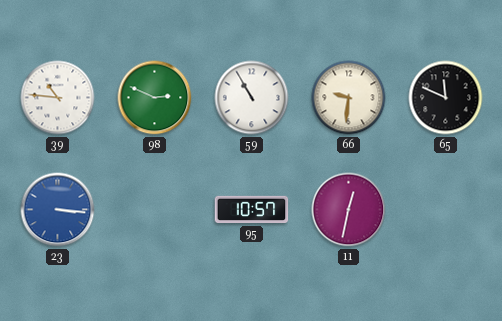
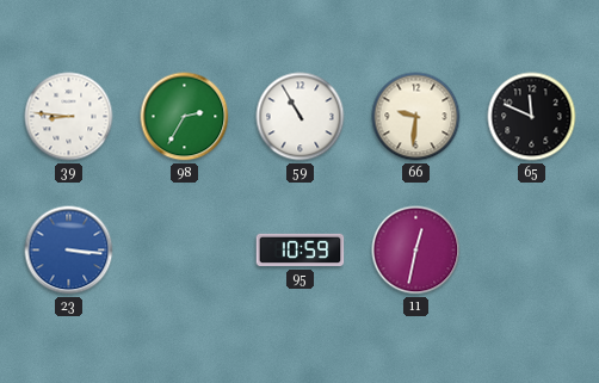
39: 10:46 -> 8:46 (69, 117)
98: 2:49 -> 2:35 (185, 117)
95: 10:57 -> 10:59 (301, 251)
